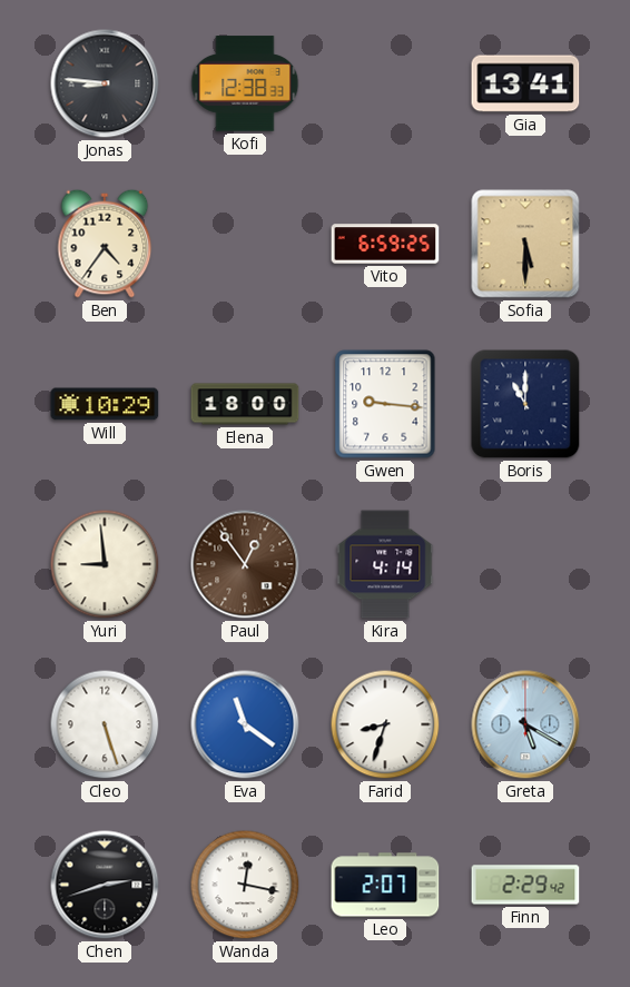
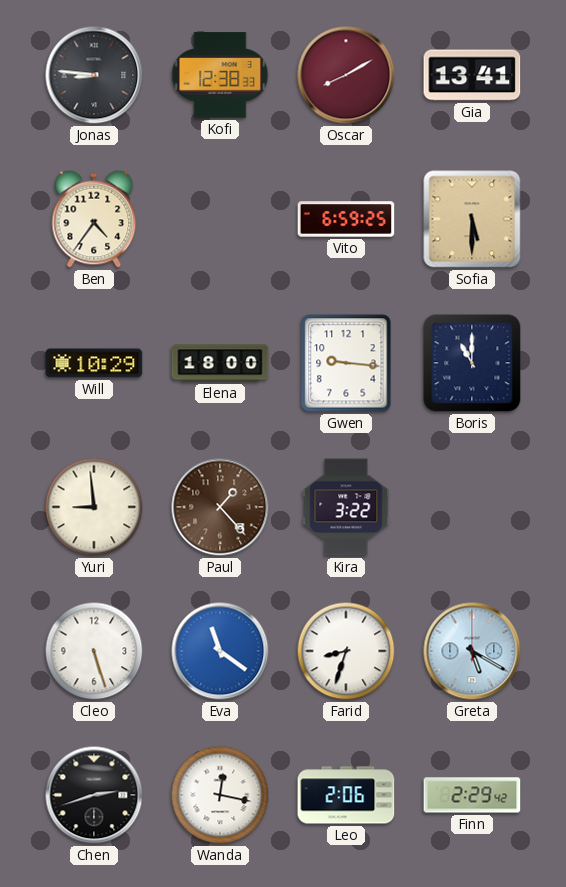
Oscar: none -> 8:10 (346, 75)
Paul: 12:54 -> 1:23 (220, 507)
Kira: 4:14 -> 3:22 (346, 507)
Leo: 2:07 -> 2:06 (346, 795)
